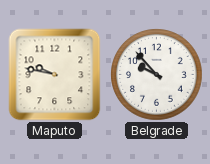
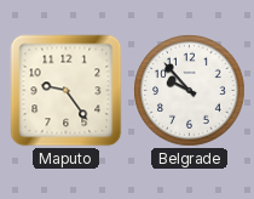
Maputo: 9:47 -> 9:24 (67, 91)
